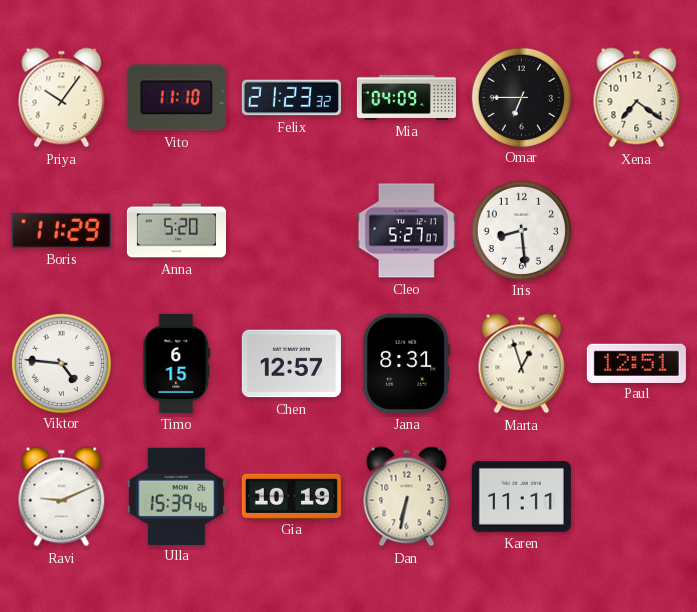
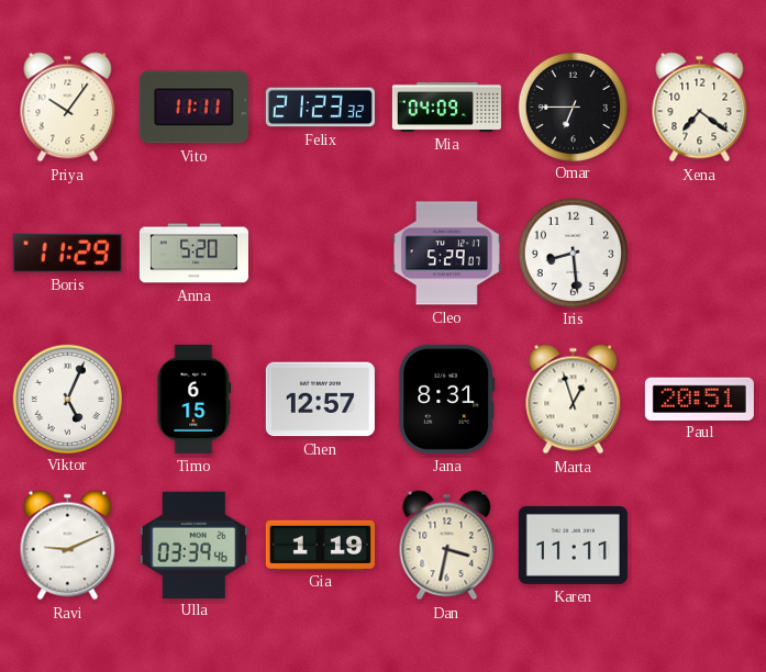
Vito: 11:10 -> 11:11 (193, 108)
Cleo: 5:27 -> 5:29 (446, 254)
Viktor: 4:46 -> 5:04 (67, 399)
Paul: 12:51 -> 20:51 (699, 399)
Ulla: 15:39 -> 03:39 (193, 545)
Gia: 10:19 -> 1:19 (320, 545)
Dan: 6:32 -> 3:32 (447, 546)
